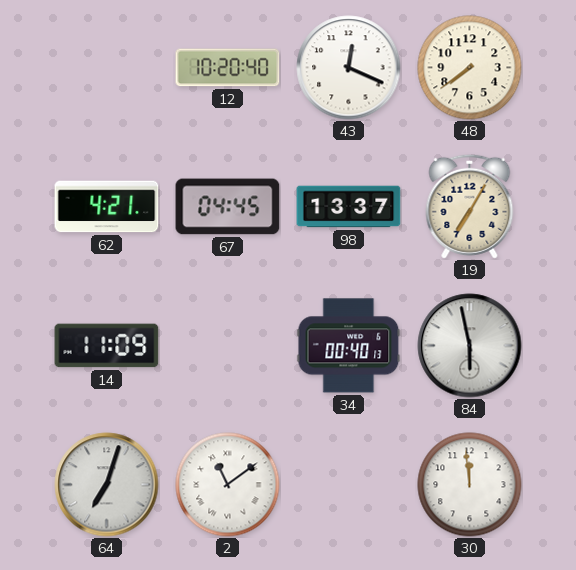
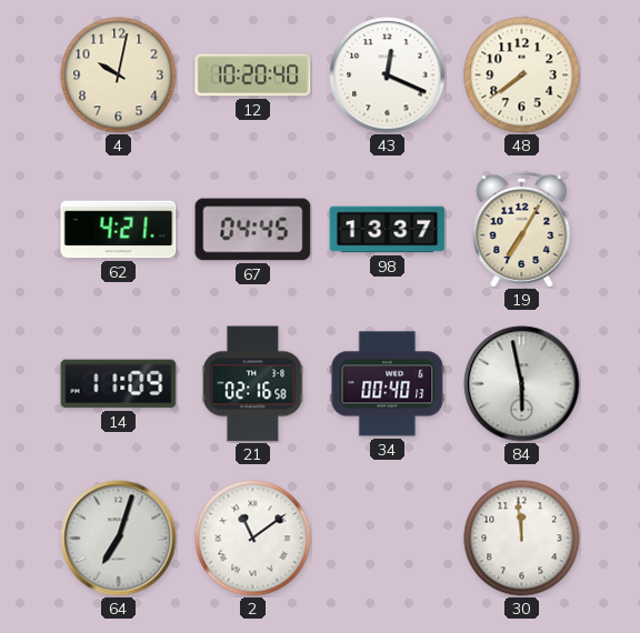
4: none -> 10:02 (119, 76)
21: none -> 02:16 (253, 384)
